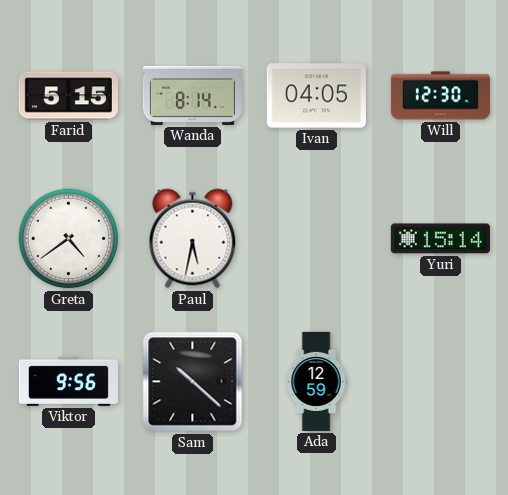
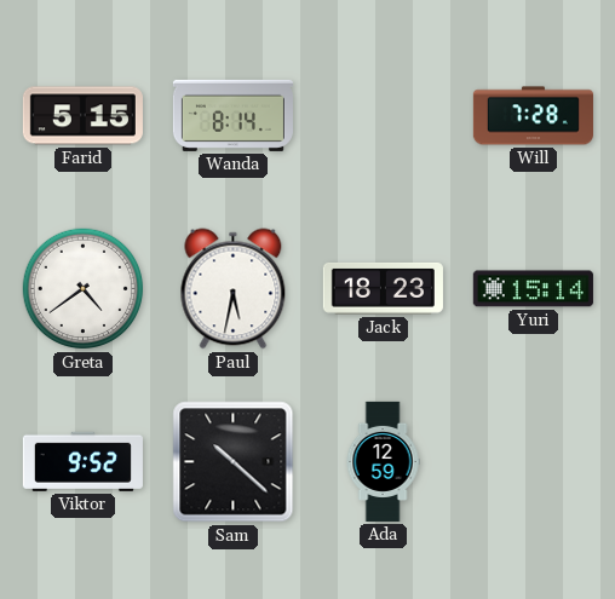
Ivan: 04:05 -> none (316, 96)
Will: 12:30 -> 7:28 (533, 116)
Jack: none -> 18:23 (383, 288)
Viktor: 9:56 -> 9:52 (82, 461)
